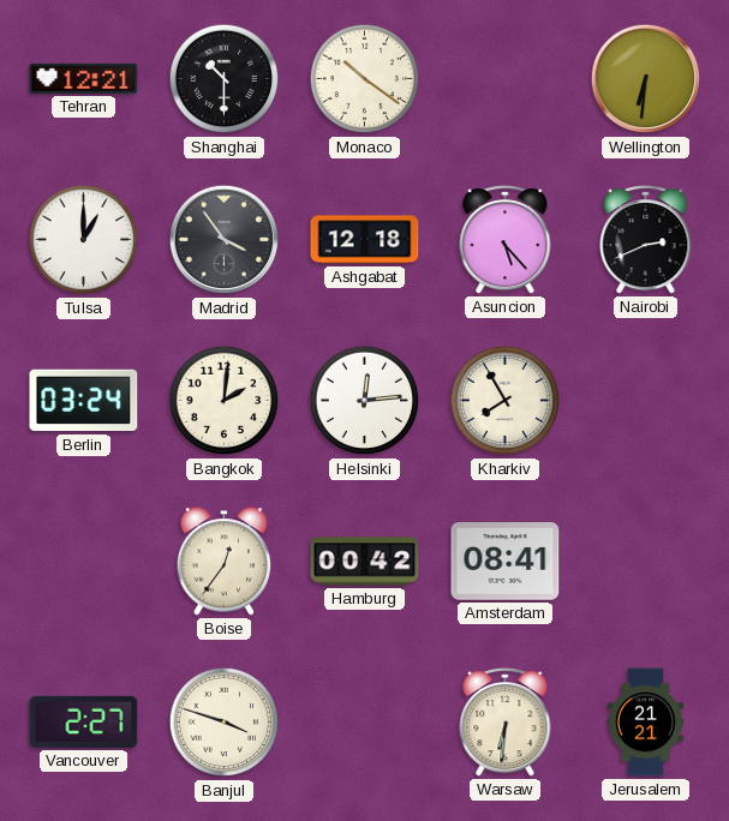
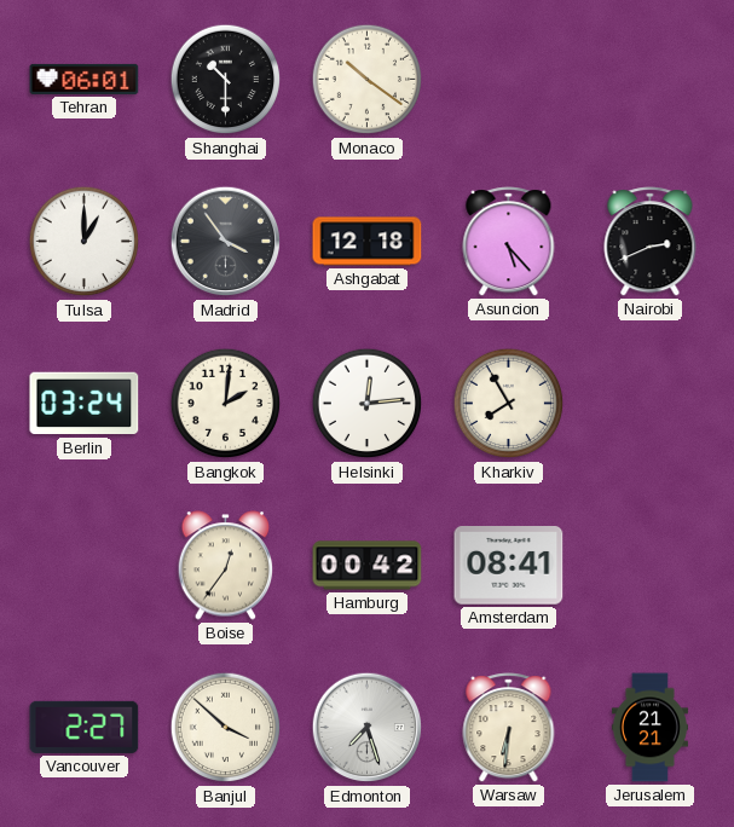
Tehran: 12:21 -> 06:01 (85, 79)
Wellington: 6:31 -> none (646, 79)
Banjul: 3:48 -> 3:52 (226, 728)
Edmonton: none -> 7:27 (368, 728)
